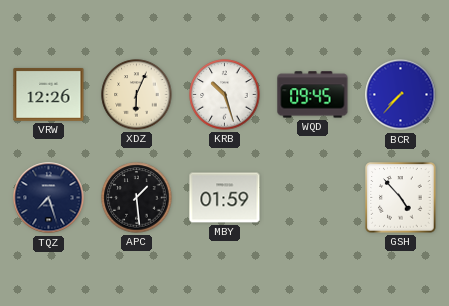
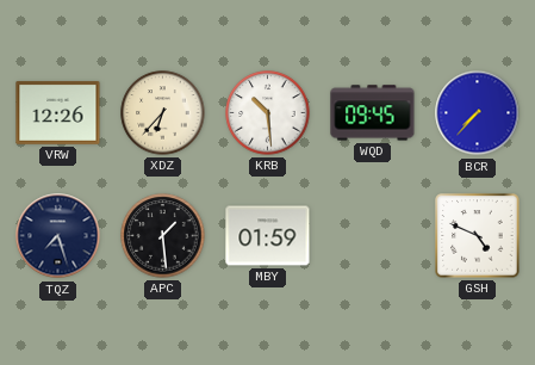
XDZ: 6:04 -> 6:37 (163, 113)
KRB: 10:27 -> 10:29 (268, 113)
GSH: 4:53 -> 4:49 (478, 236)
